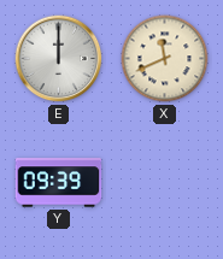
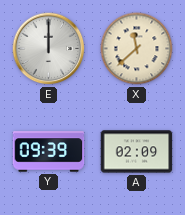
X: 11:41 -> 11:38 (137, 49)
A: none -> 02:09 (137, 152)
